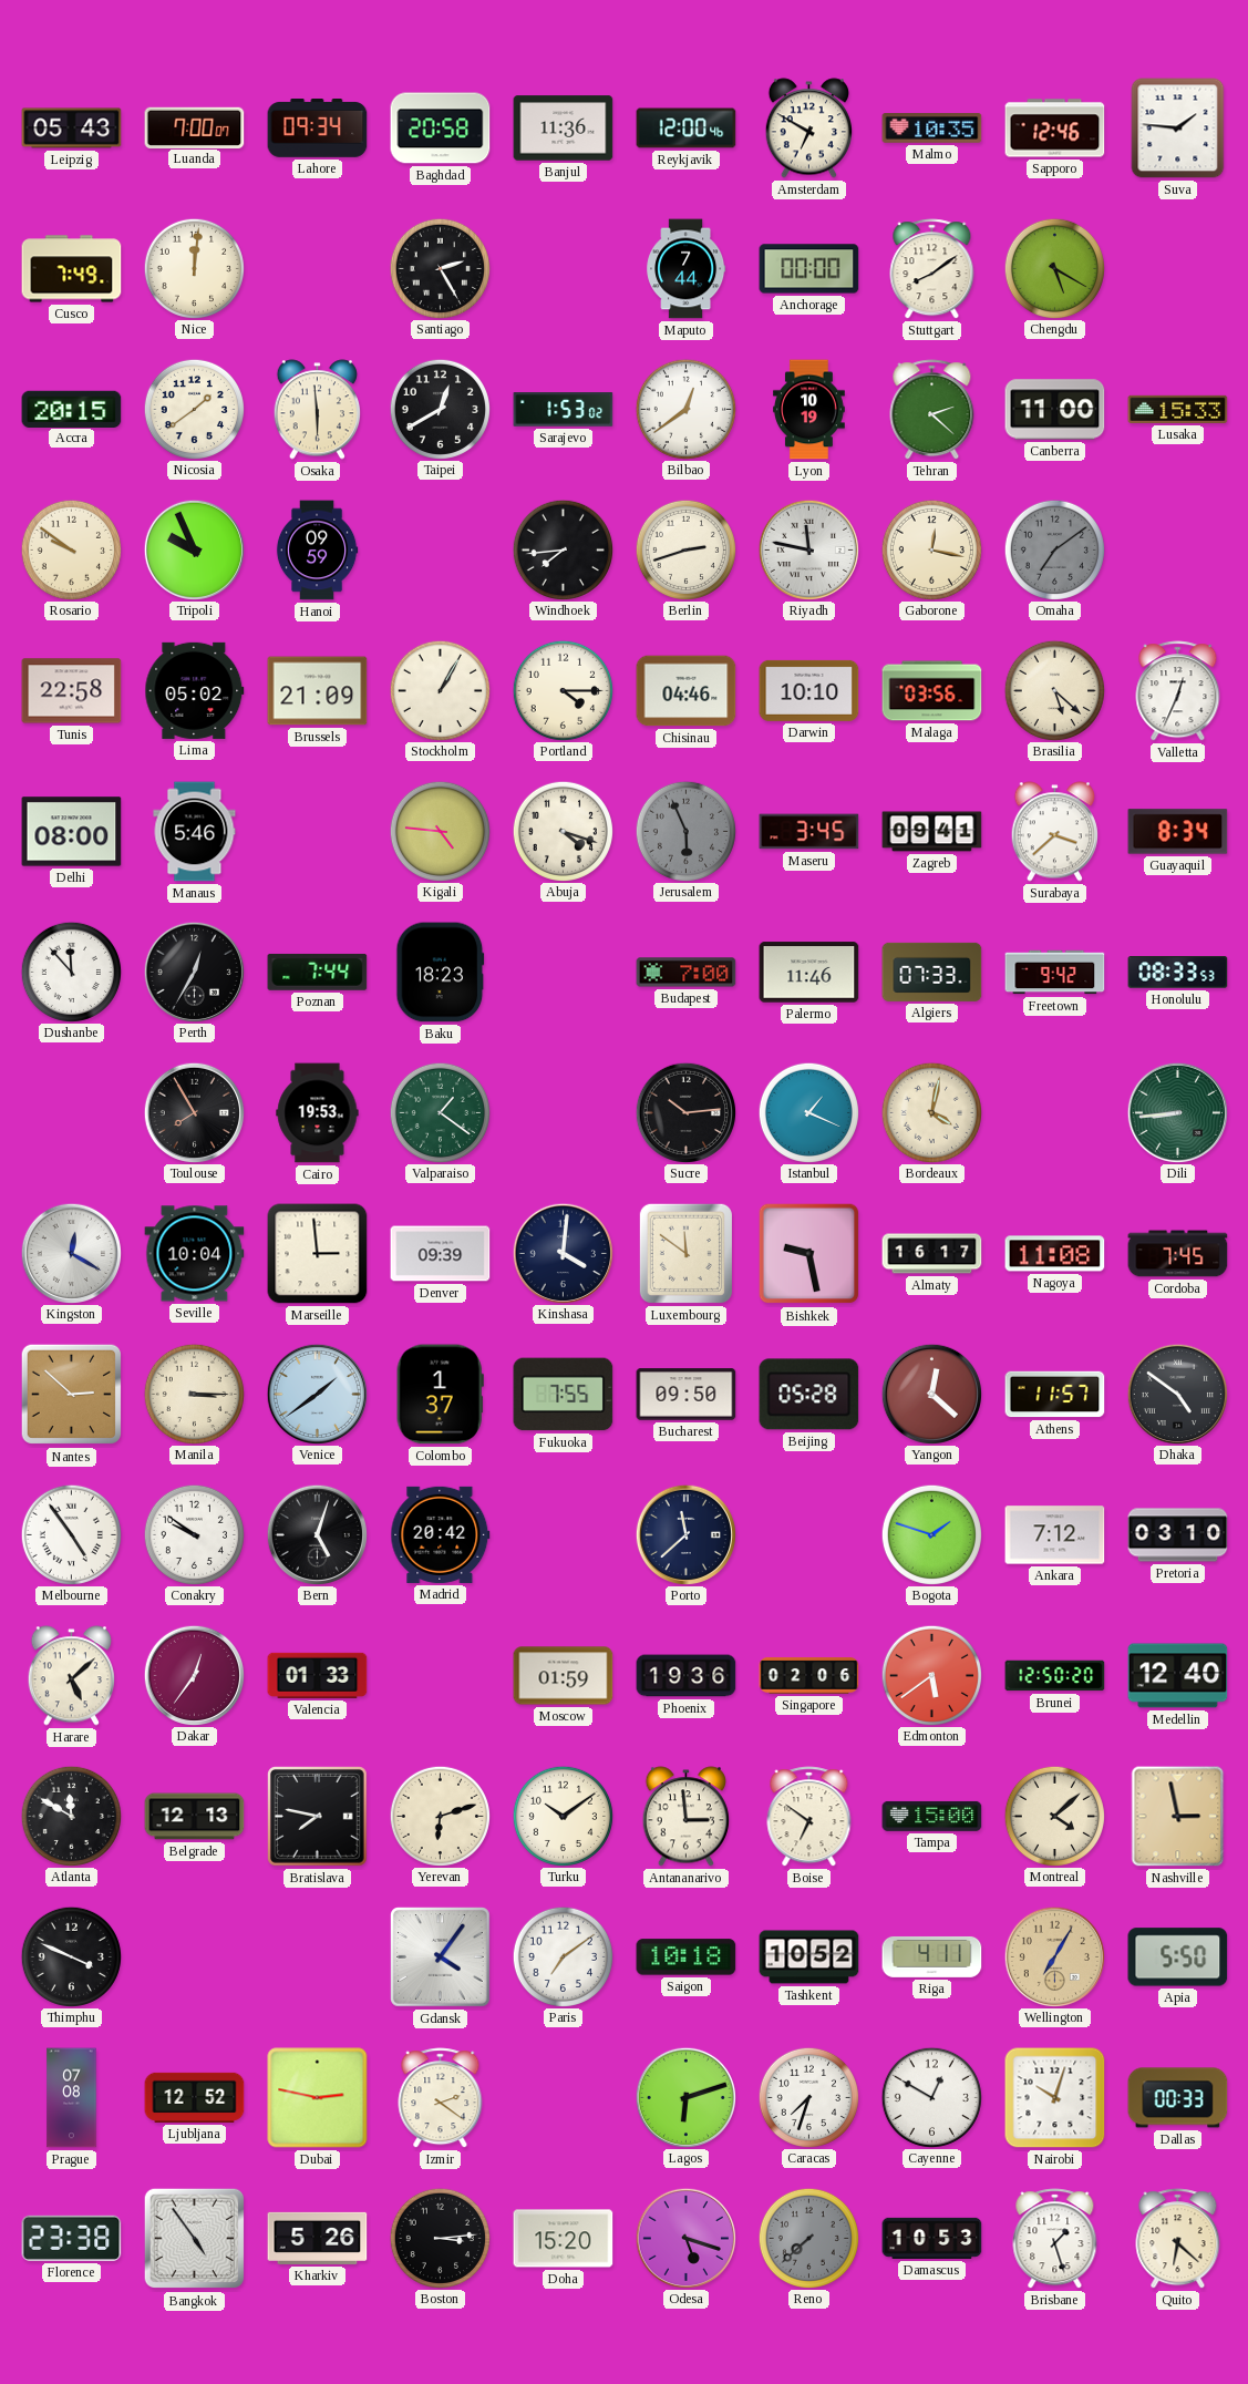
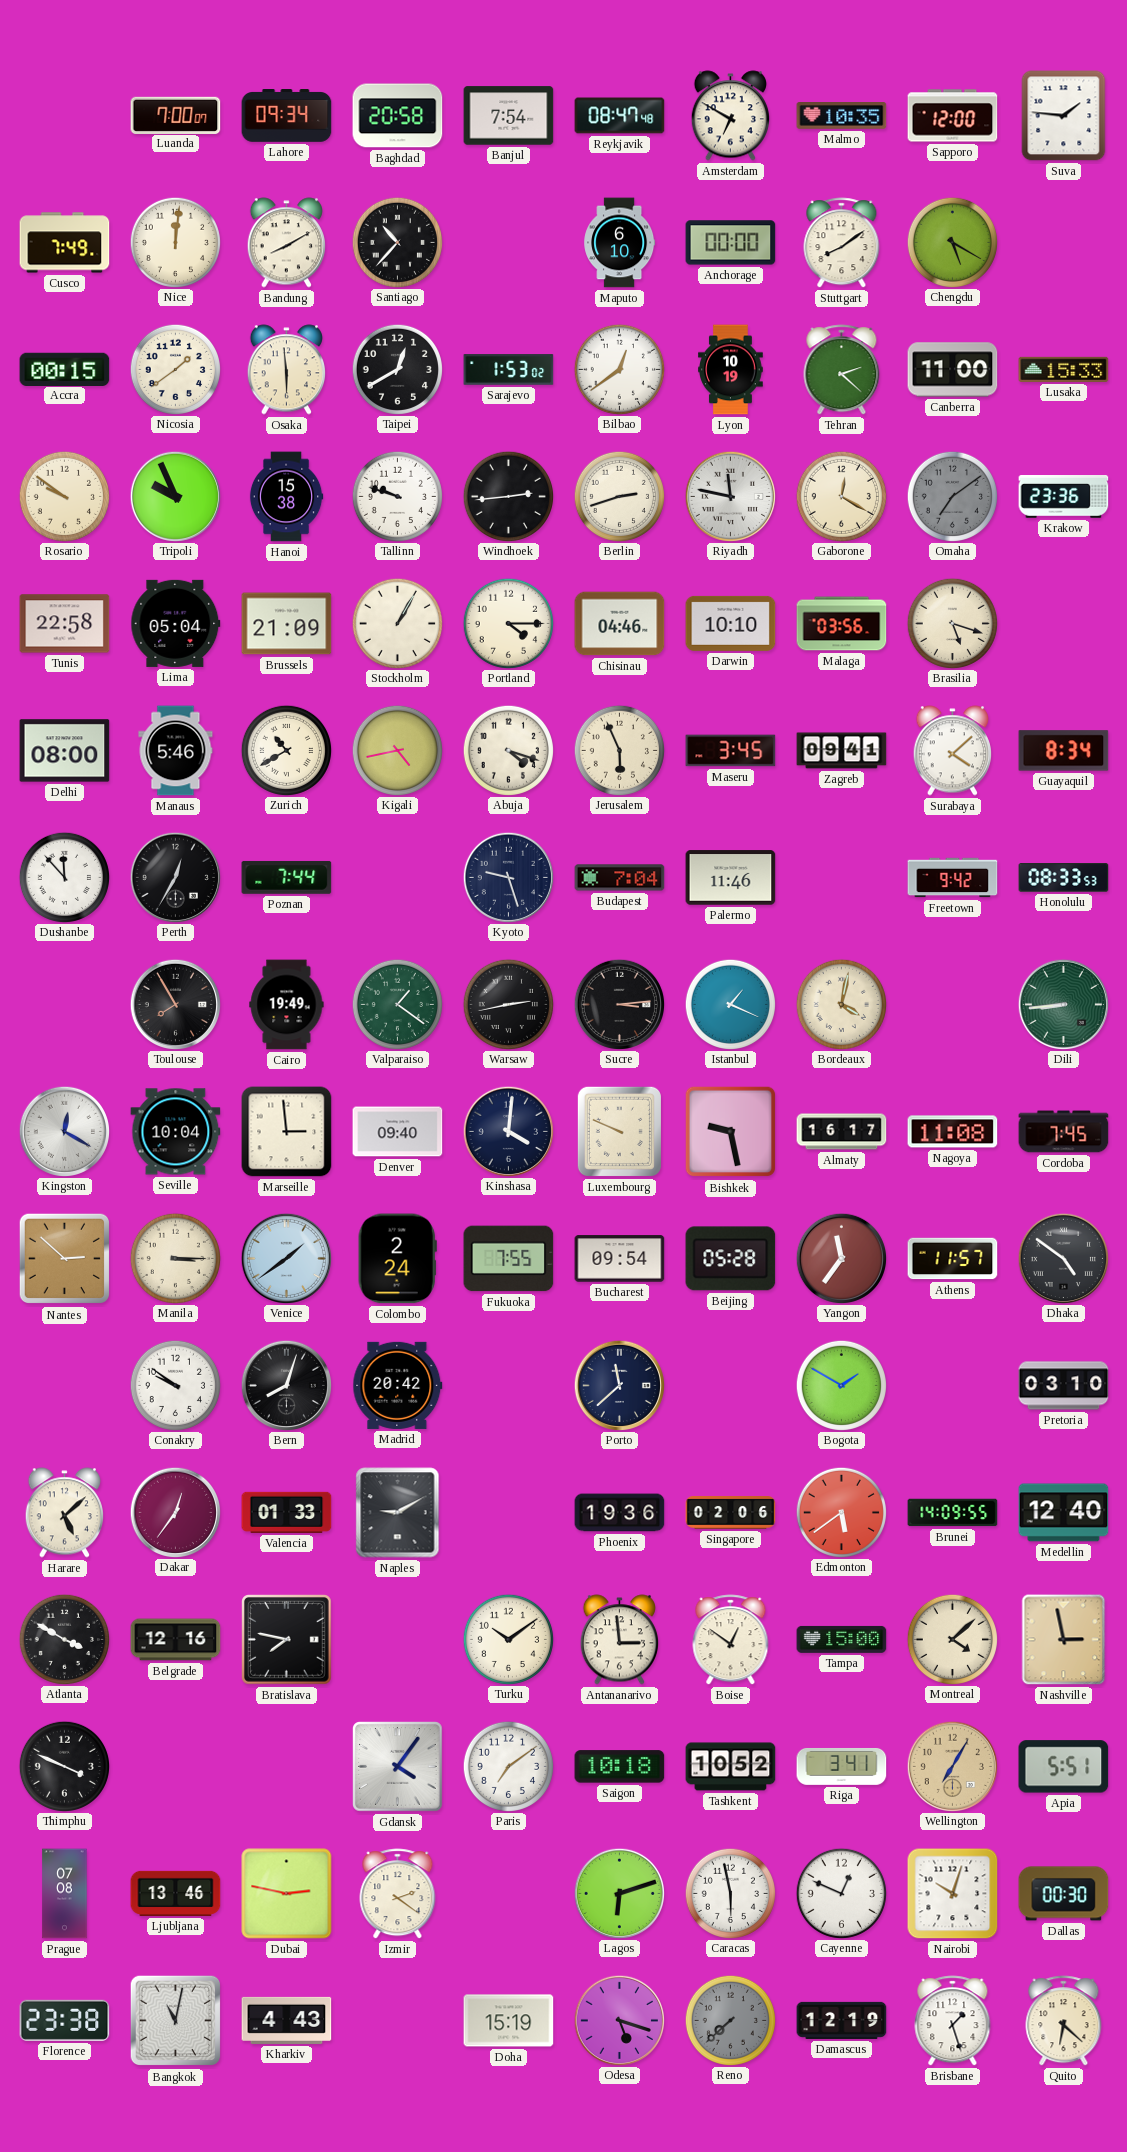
Leipzig: 05:43 -> none (72, 129)
Banjul: 11:36 -> 7:54 (509, 116)
Reykjavik: 12:00 -> 08:47 (620, 116)
Sapporo: 12:46 -> 12:00 (953, 116)
Bandung: none -> 8:10 (286, 243)
Santiago: 2:25 -> 10:37 (397, 242)
Maputo: 7:44 -> 6:10 (620, 243)
Accra: 20:15 -> 00:15 (65, 369)
Hanoi: 09:59 -> 15:38 (286, 497)
Tallinn: none -> 9:48 (397, 496)
Windhoek: 7:44 -> 2:44 (508, 496)
Gaborone: 12:17 -> 12:20 (841, 496)
Krakow: none -> 23:36 (1064, 497)
Lima: 05:02 -> 05:04 (176, 623)
Brasilia: 5:22 -> 5:18 (952, 623)
Valletta: 12:34 -> none (1178, 691)
Zurich: none -> 10:40 (286, 750)
Kigali: 4:46 -> 4:43 (397, 750)
Jerusalem dial: grey -> cream (619, 750)
Surabaya: 3:38 -> 4:08 (952, 751)
Baku: 18:23 -> none (441, 973)
Kyoto: none -> 9:27 (508, 877)
Budapest: 7:00 -> 7:04 (620, 878)
Algiers: 07:33 -> none (932, 972)
Cairo: 19:53 -> 19:49 (287, 1005)
Warsaw: none -> 2:43 (508, 1004)
Sucre: 10:14 -> 3:14 (619, 1004)
Denver: 09:39 -> 09:40 (398, 1132)
Luxembourg: 11:51 -> 9:49 (619, 1131)
Colombo: 1:37 -> 2:24 (397, 1259)
Bucharest: 09:50 -> 09:54 (620, 1259)
Yangon: 12:22 -> 11:36 (841, 1258)
Melbourne: 4:54 -> none (71, 1534)
Bern: 5:03 -> 8:03 (286, 1385)
Bogota: 1:48 -> 1:50 (841, 1385)
Ankara: 7:12 -> none (1055, 1535)
Naples: none -> 9:10 (398, 1513)
Moscow: 01:59 -> none (564, 1676)
Brunei: 12:50 -> 14:09 (953, 1513)
Atlanta: 11:50 -> 3:50 (64, 1639)
Belgrade: 12:13 -> 12:16 (176, 1640)
Yerevan: 6:12 -> none (440, 1816)
Boise: 6:51 -> 12:51 (731, 1640)
Riga: 4:11 -> 3:41 (842, 1766)
Apia: 5:50 -> 5:51 (1064, 1767)
Ljubljana: 12:52 -> 13:46 (176, 1893)
Caracas: 7:33 -> 5:58 (730, 1893)
Cayenne: 12:50 -> 12:49 (841, 1893)
Dallas: 00:33 -> 00:30 (1064, 1894)
Bangkok: 4:54 -> 11:02 (176, 2021)
Kharkiv: 5:26 -> 4:43 (287, 2020)
Boston: 3:14 -> none (440, 2238)
Doha: 15:20 -> 15:19 (509, 2021)
Damascus: 10:53 -> 12:19 (842, 2020)
